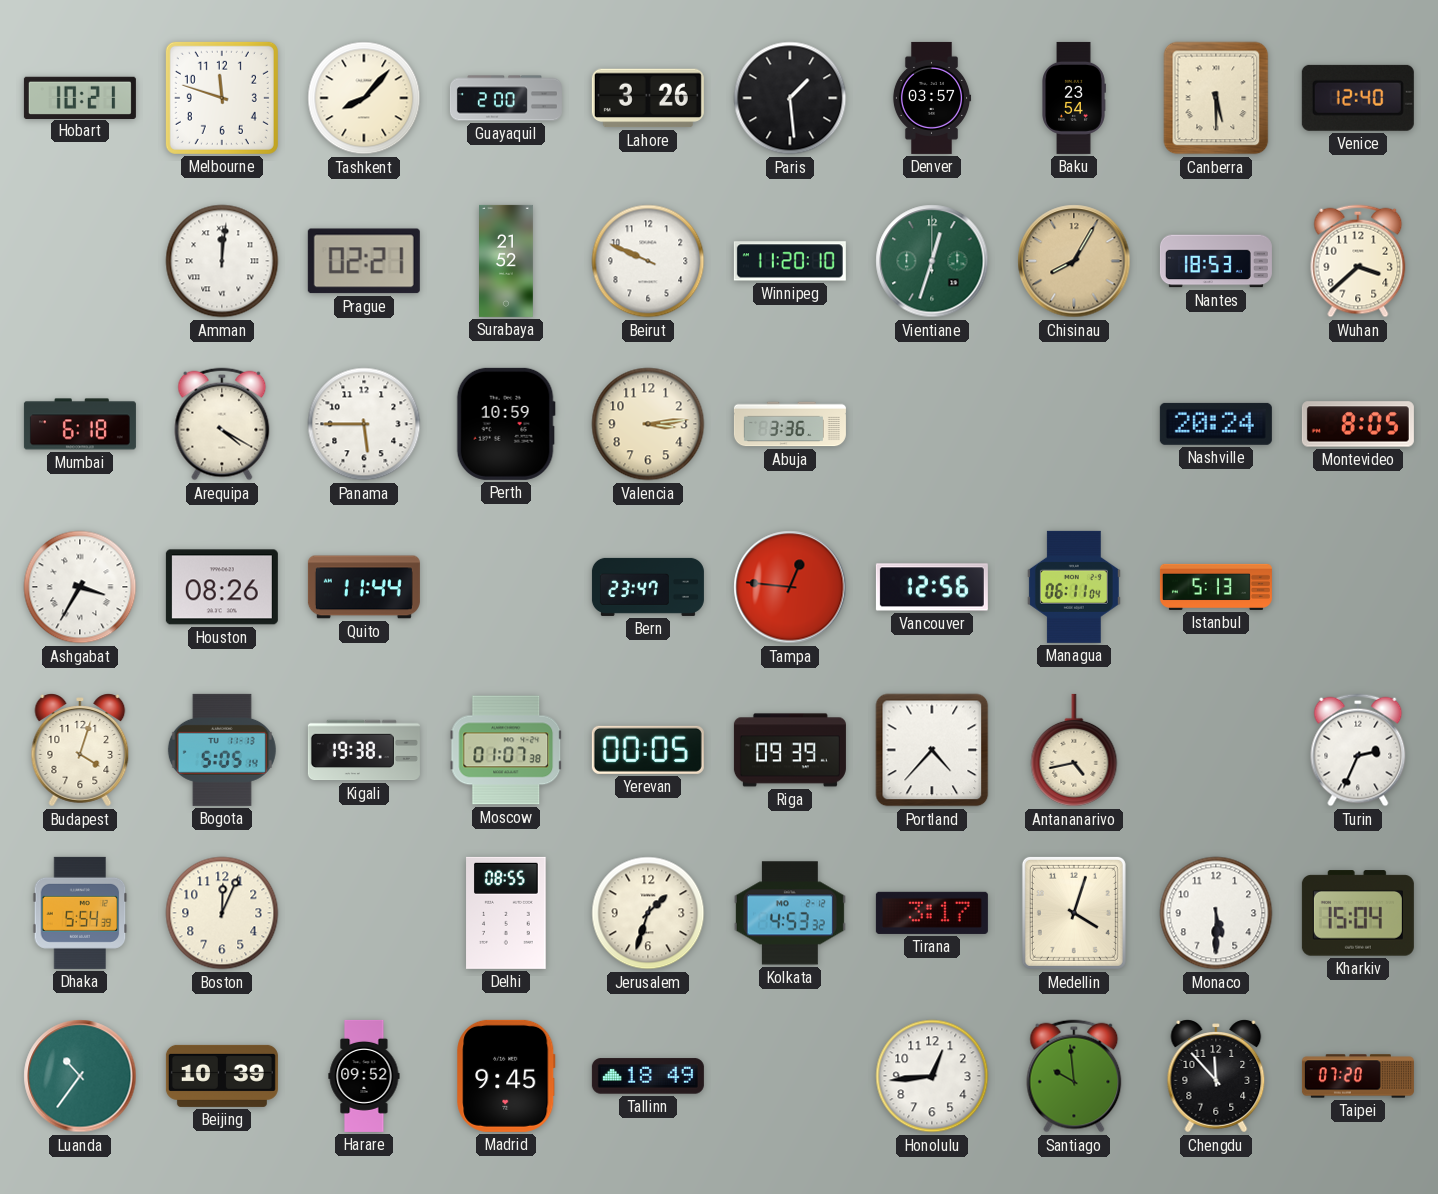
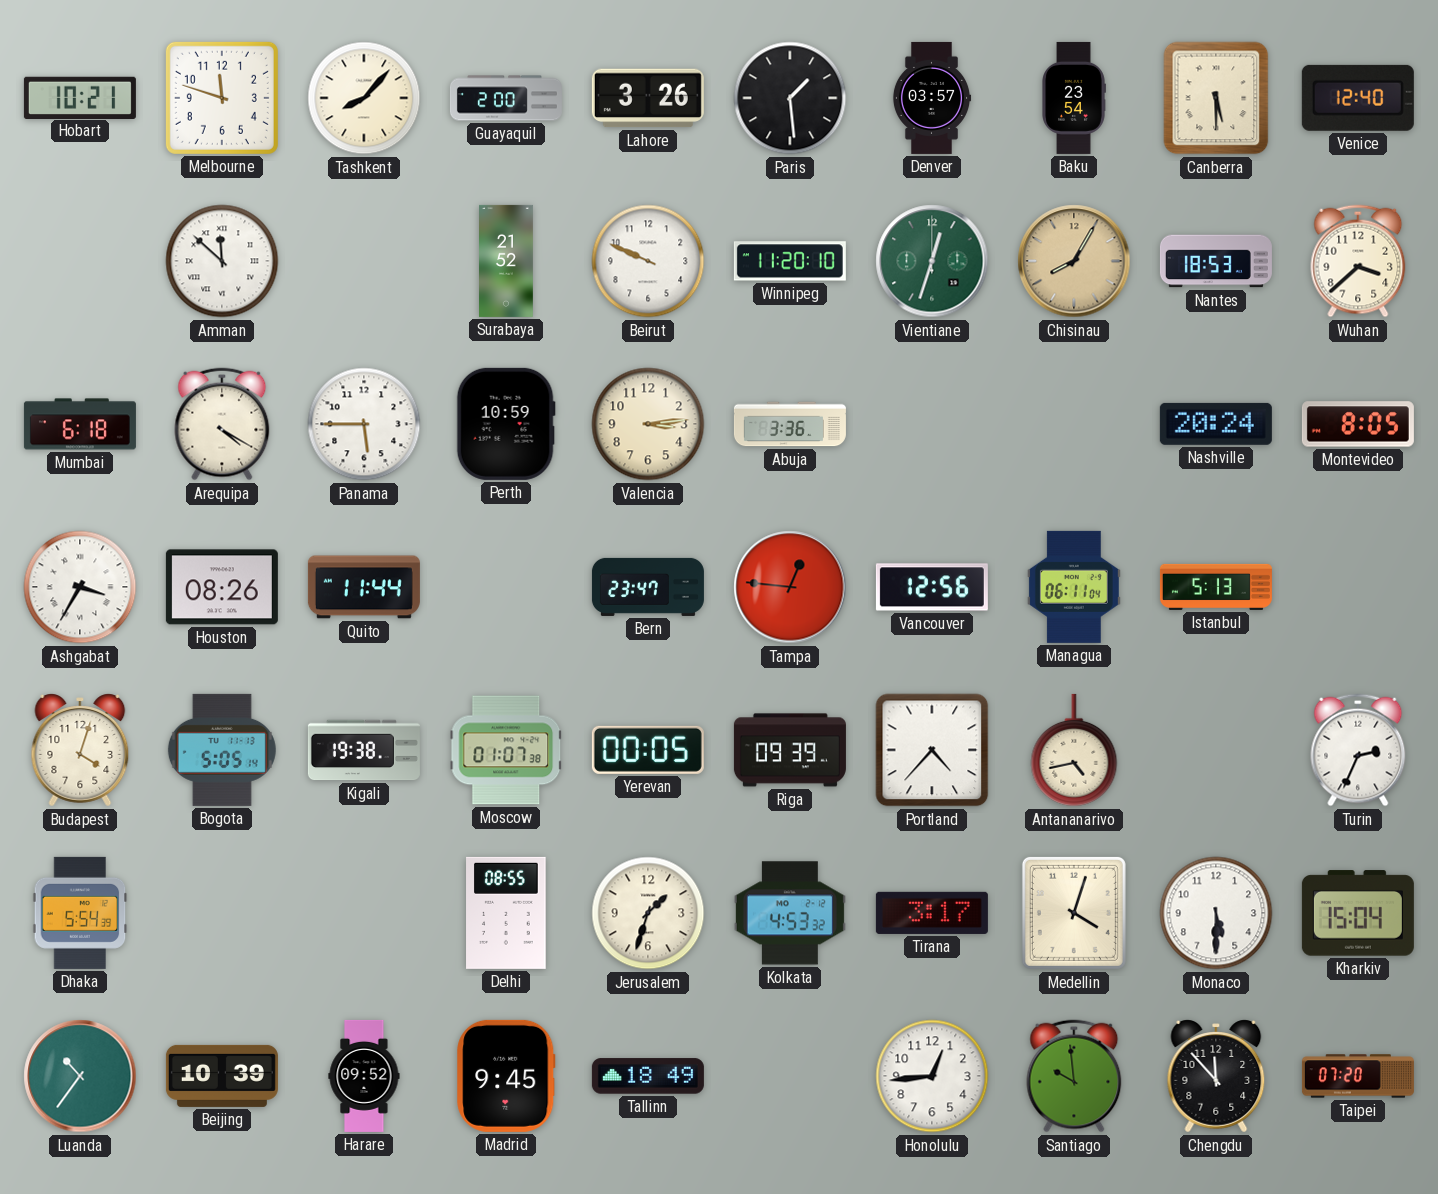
Amman: 12:01 -> 11:52 (222, 261)
Prague: 02:21 -> none (364, 261)
Boston: 12:04 -> none (222, 913)
